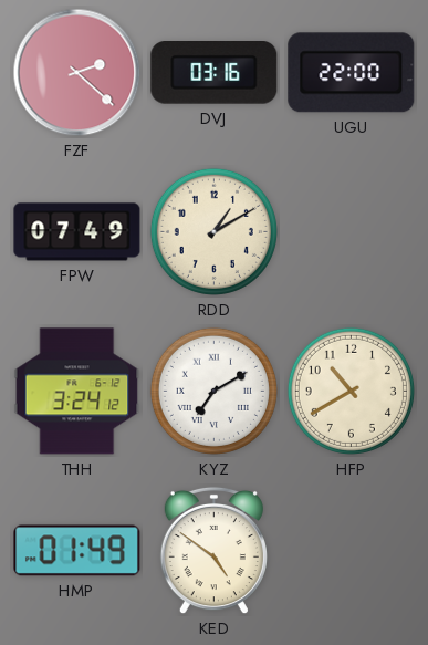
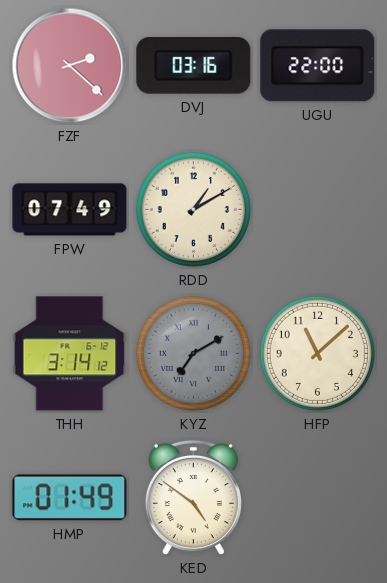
THH: 3:24 -> 3:14 (70, 354)
KYZ dial: white -> grey (193, 353)
HFP: 10:40 -> 11:08 (317, 353)
